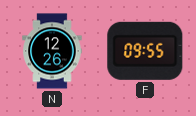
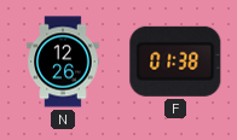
F: 09:55 -> 01:38 (175, 62)
